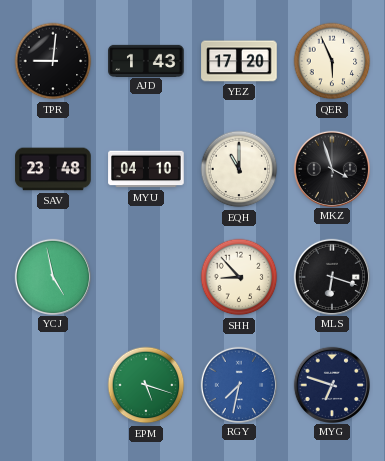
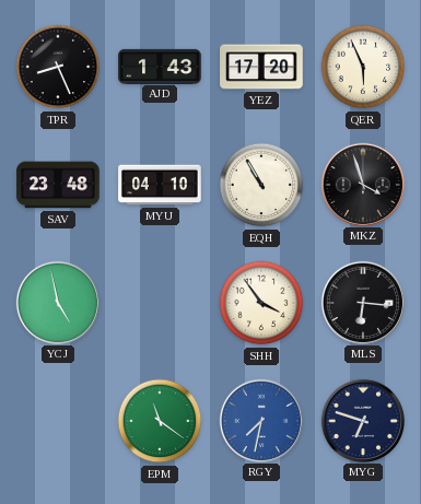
TPR: 9:01 -> 8:26 (58, 67)
EQH: 11:00 -> 10:55 (261, 185)
SHH: 8:53 -> 3:54 (261, 303)
MLS: 6:18 -> 6:16 (362, 302)
EPM: 5:18 -> 11:21 (160, 421)
